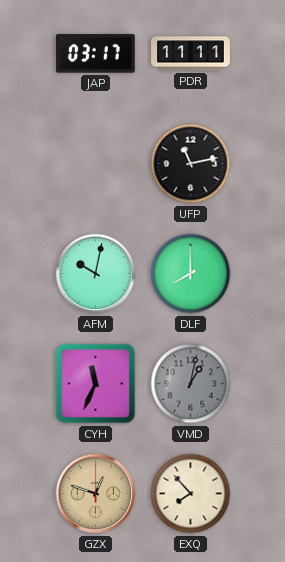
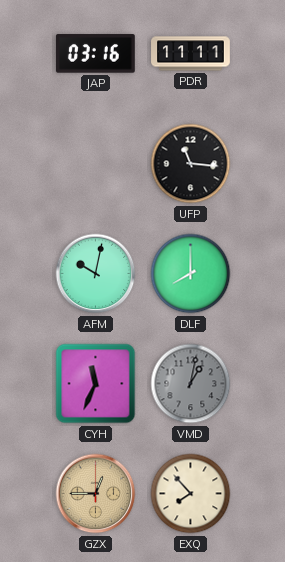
JAP: 03:17 -> 03:16 (95, 54)
UFP: 11:13 -> 11:16 (191, 164)
GZX: 12:48 -> 12:45 (96, 494)
